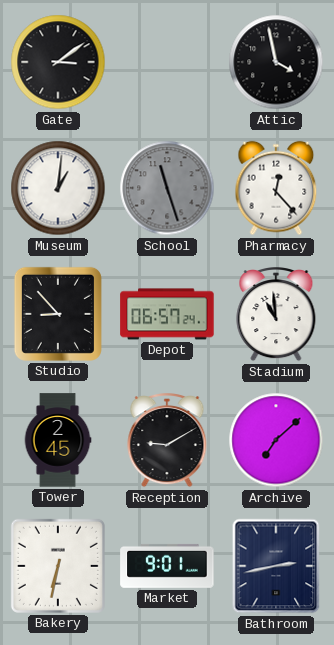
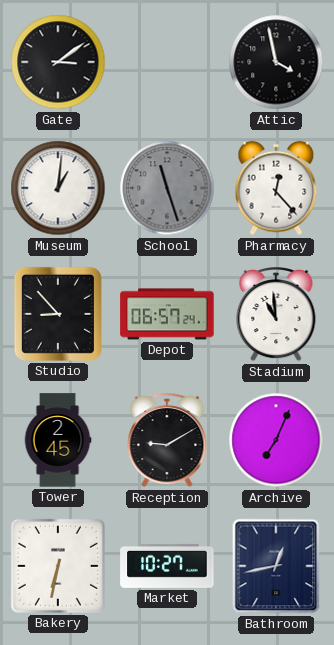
Archive: 7:08 -> 7:04 (276, 440)
Market: 9:01 -> 10:27 (167, 566)
Bathroom: 2:43 -> 12:43 (276, 566)
